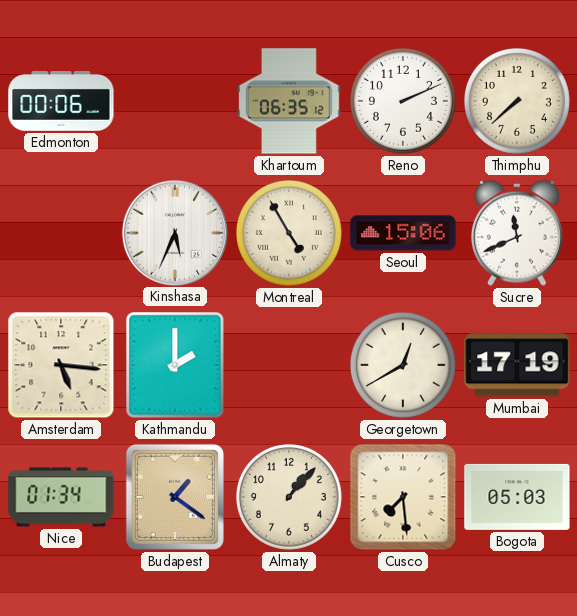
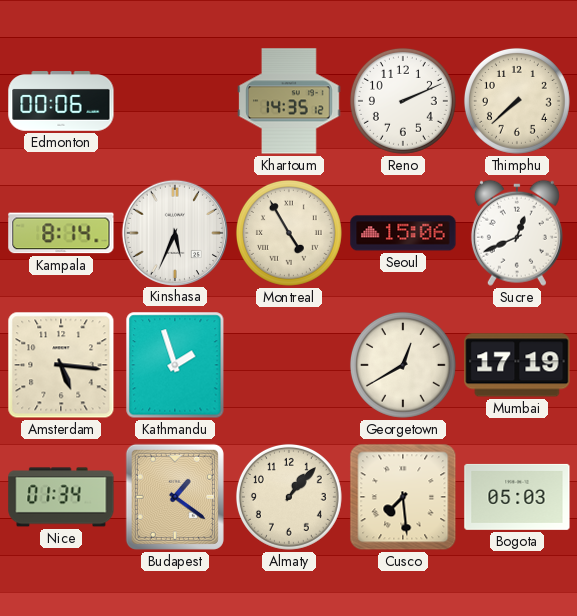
Khartoum: 06:35 -> 14:35 (289, 101)
Kampala: none -> 8:14 (61, 233)
Sucre: 11:41 -> 12:41 (517, 233)
Kathmandu: 2:00 -> 1:57 (175, 365)
